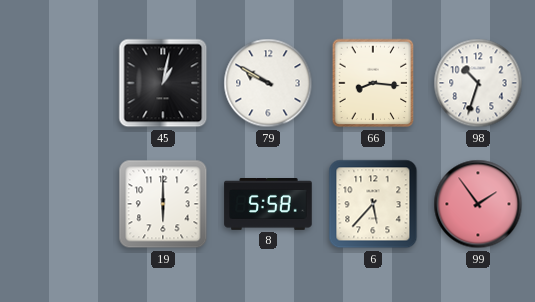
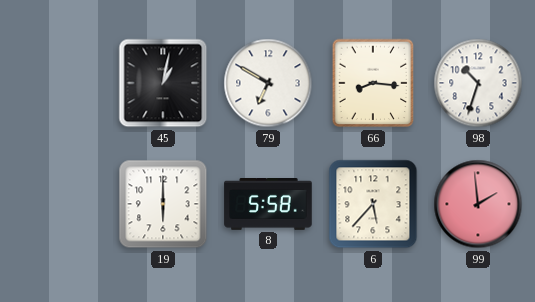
79: 9:50 -> 6:50 (268, 83)
99: 1:54 -> 1:59 (478, 204)
